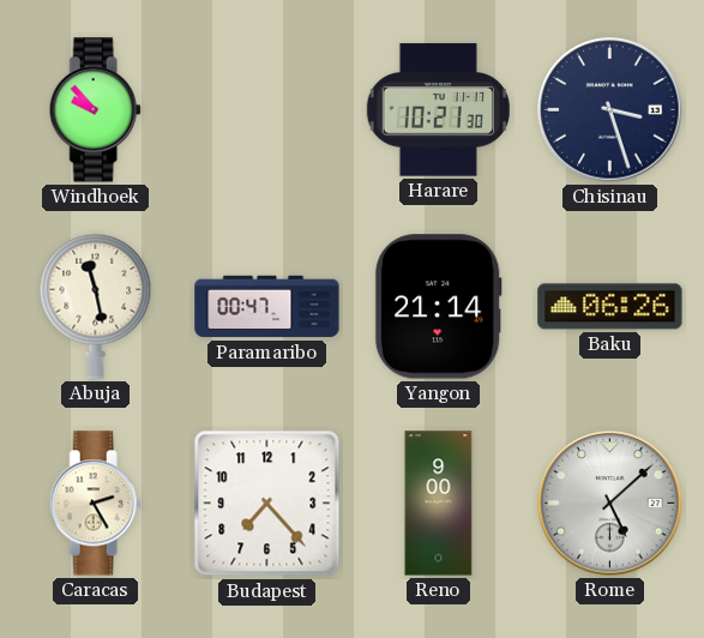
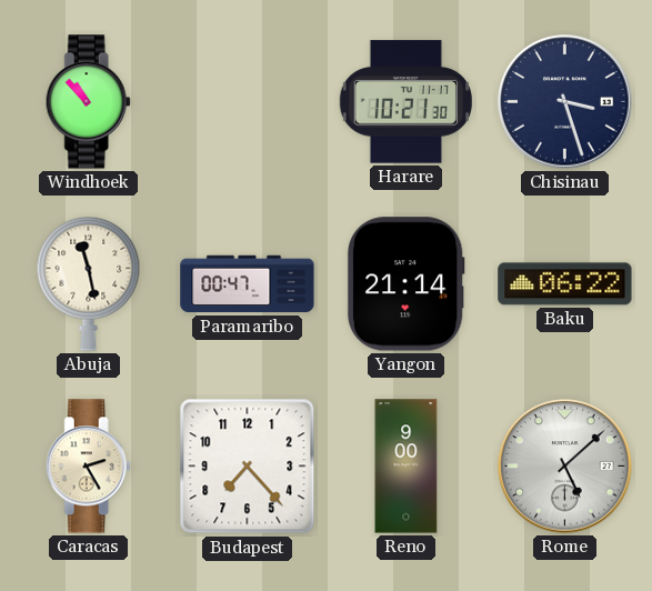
Windhoek: 9:53 -> 10:53 (88, 102)
Baku: 06:26 -> 06:22 (565, 284)
